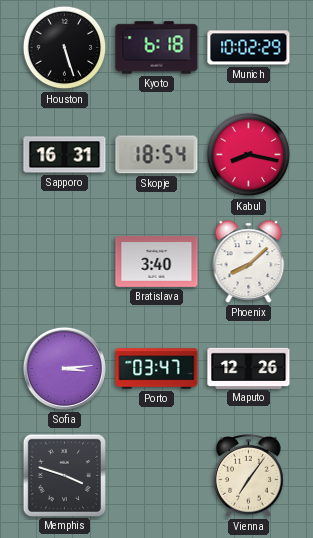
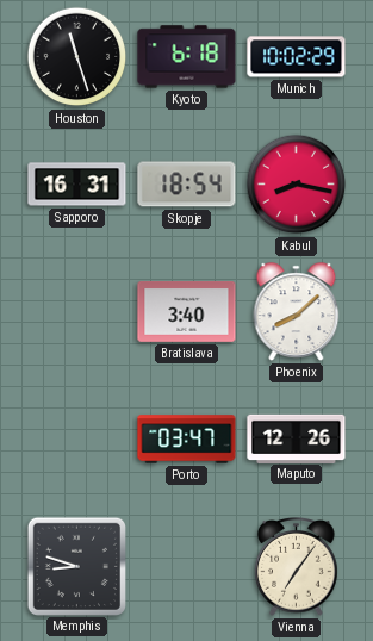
Houston: 5:27 -> 11:27 (77, 57)
Sofia: 3:14 -> none (64, 368)
Memphis: 3:48 -> 8:48 (76, 566)
